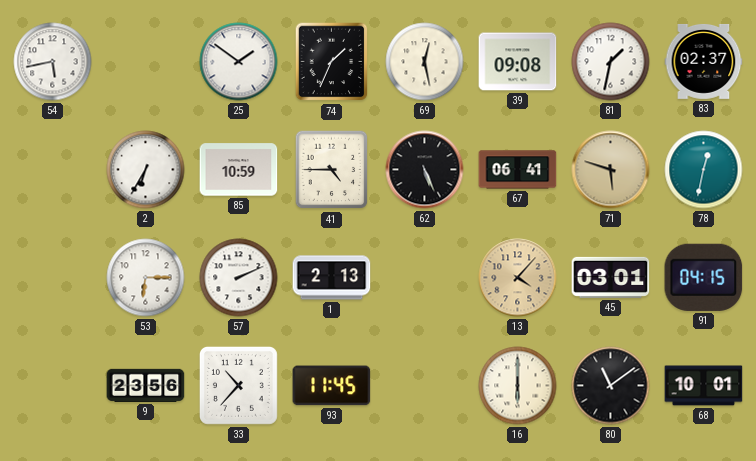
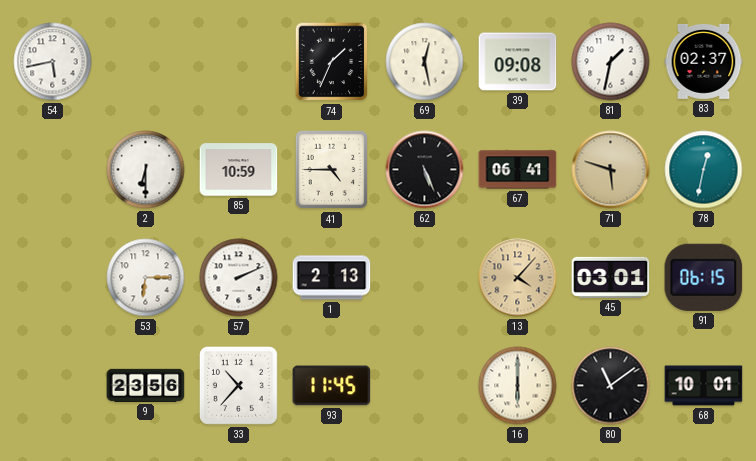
25: 1:51 -> none (239, 62)
2: 6:35 -> 6:30 (146, 170)
91: 04:15 -> 06:15 (704, 277)
